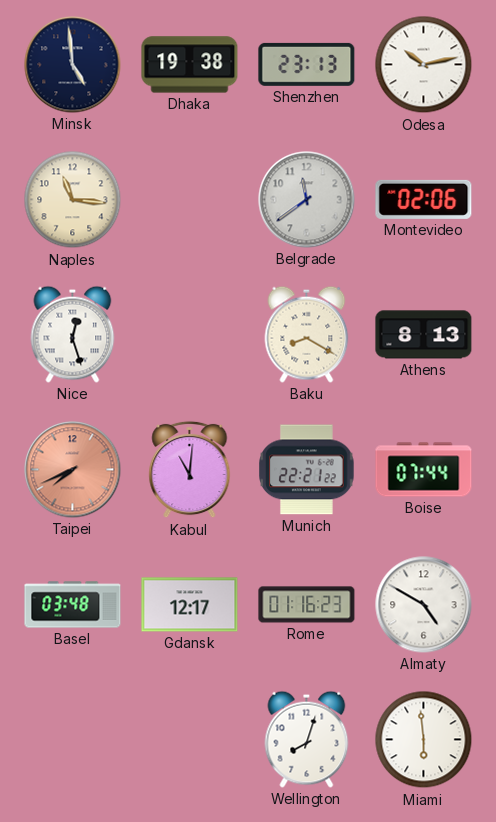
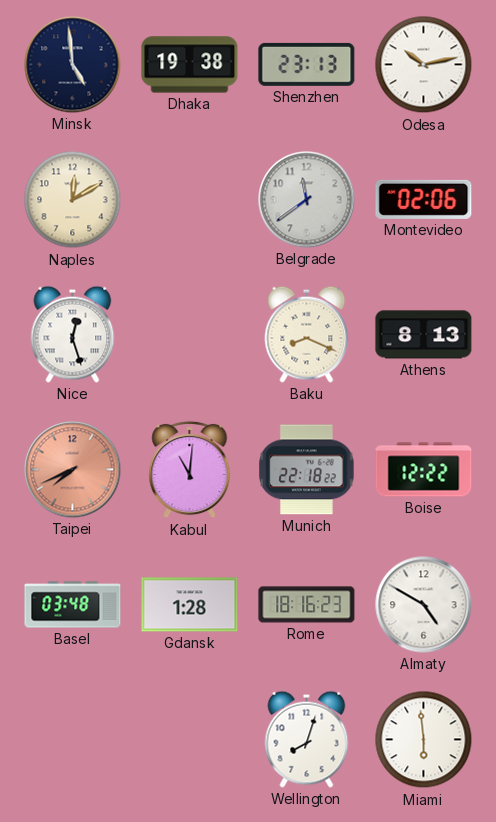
Naples: 11:16 -> 12:10 (73, 200)
Baku: 8:20 -> 8:19 (307, 334)
Munich: 22:21 -> 22:18 (307, 470)
Boise: 07:44 -> 12:22 (424, 470)
Gdansk: 12:17 -> 1:28 (190, 605)
Rome: 01:16 -> 18:16 (307, 605)
